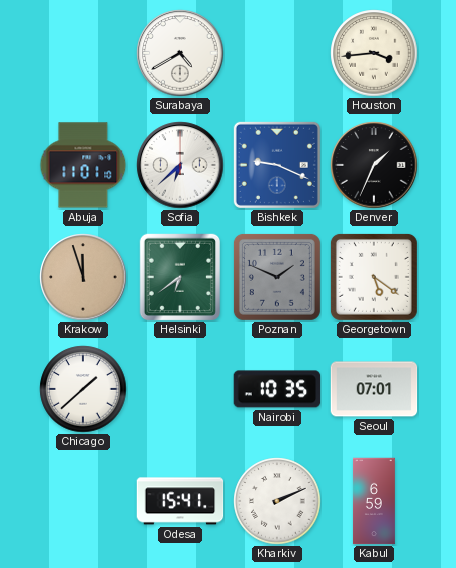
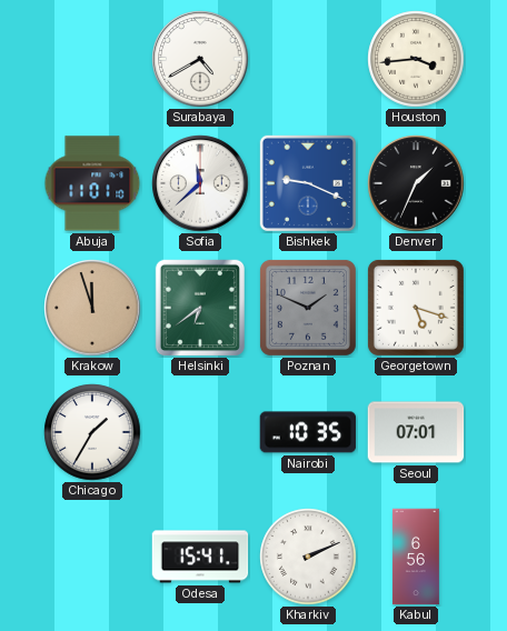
Sofia: 6:38 -> 11:38 (200, 183)
Georgetown: 5:21 -> 5:18 (416, 308)
Chicago: 1:38 -> 1:35 (92, 432)
Kabul: 6:59 -> 6:56 (416, 557)
